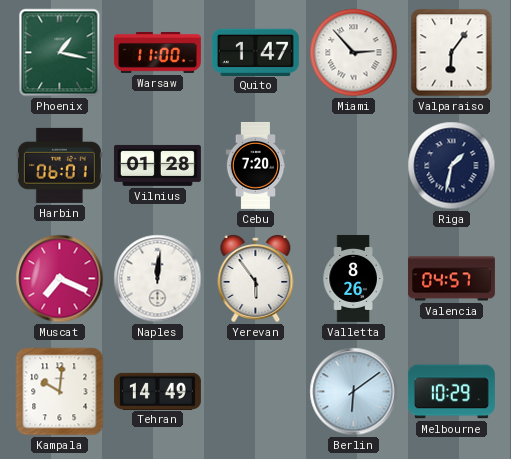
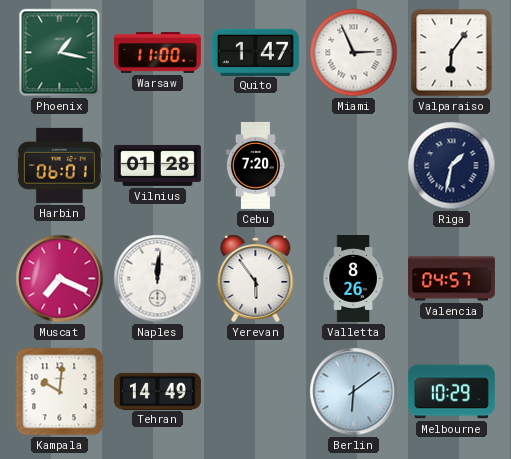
Miami: 2:53 -> 2:56 (354, 53)
